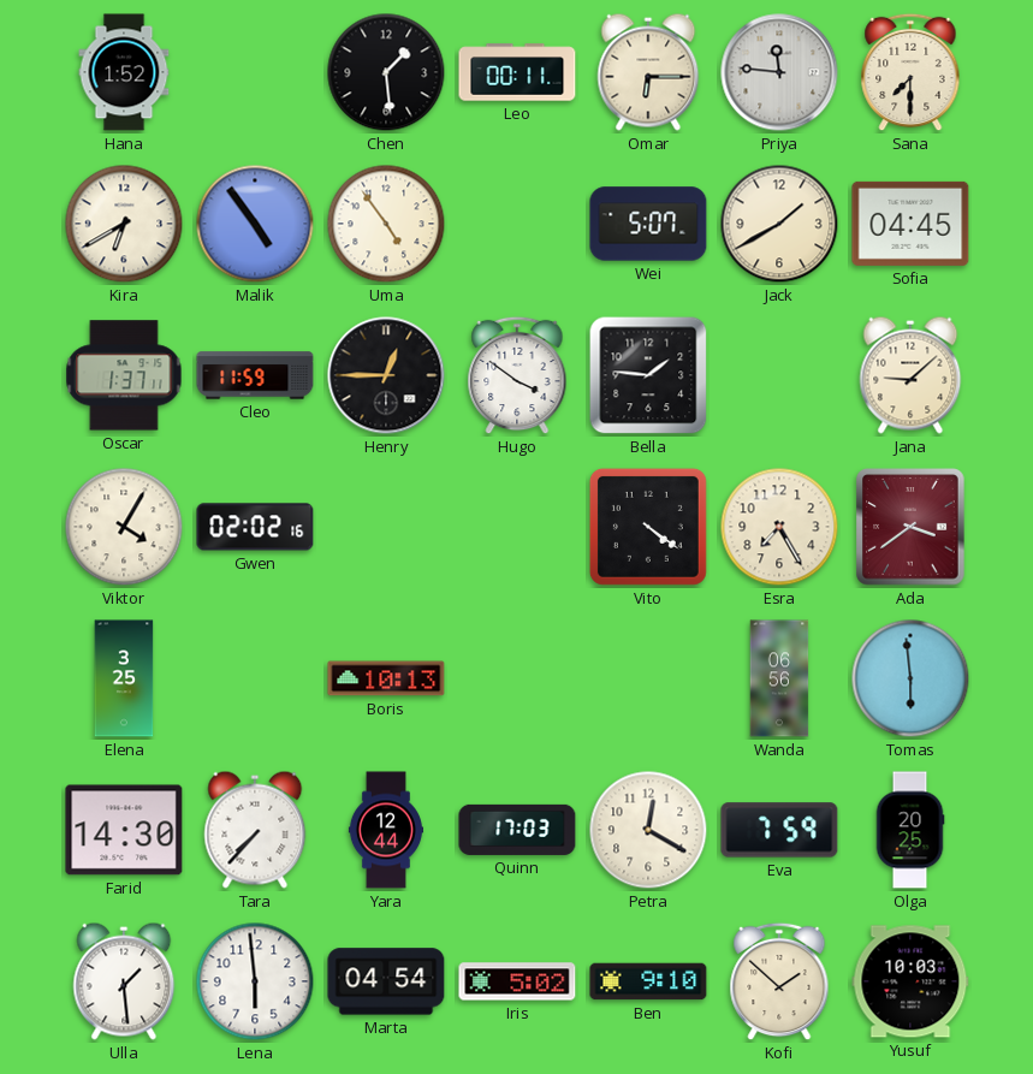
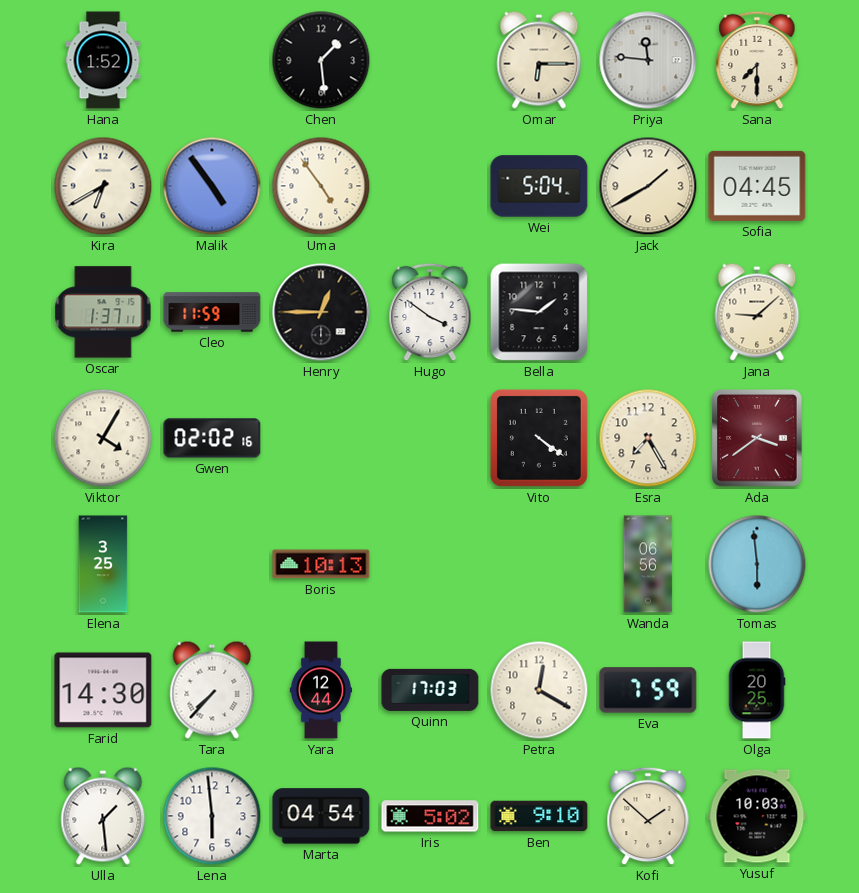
Leo: 00:11 -> none (517, 72)
Wei: 5:07 -> 5:04 (539, 186)
